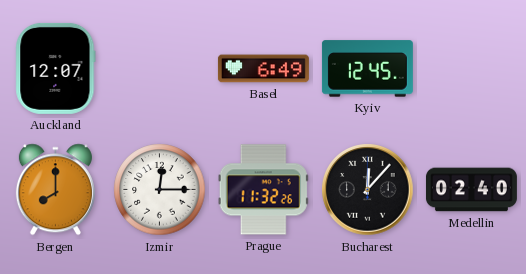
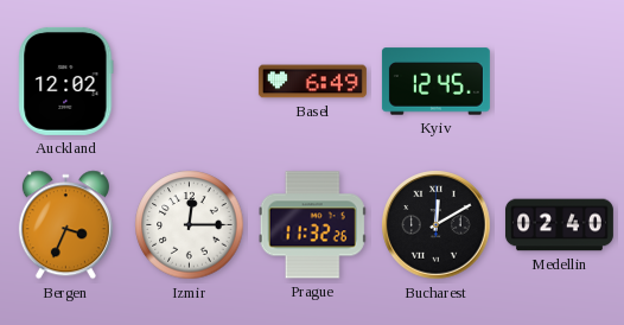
Auckland: 12:07 -> 12:02 (66, 81)
Bergen: 8:00 -> 3:34 (65, 225)
Bucharest: 12:07 -> 12:10 (437, 225)
